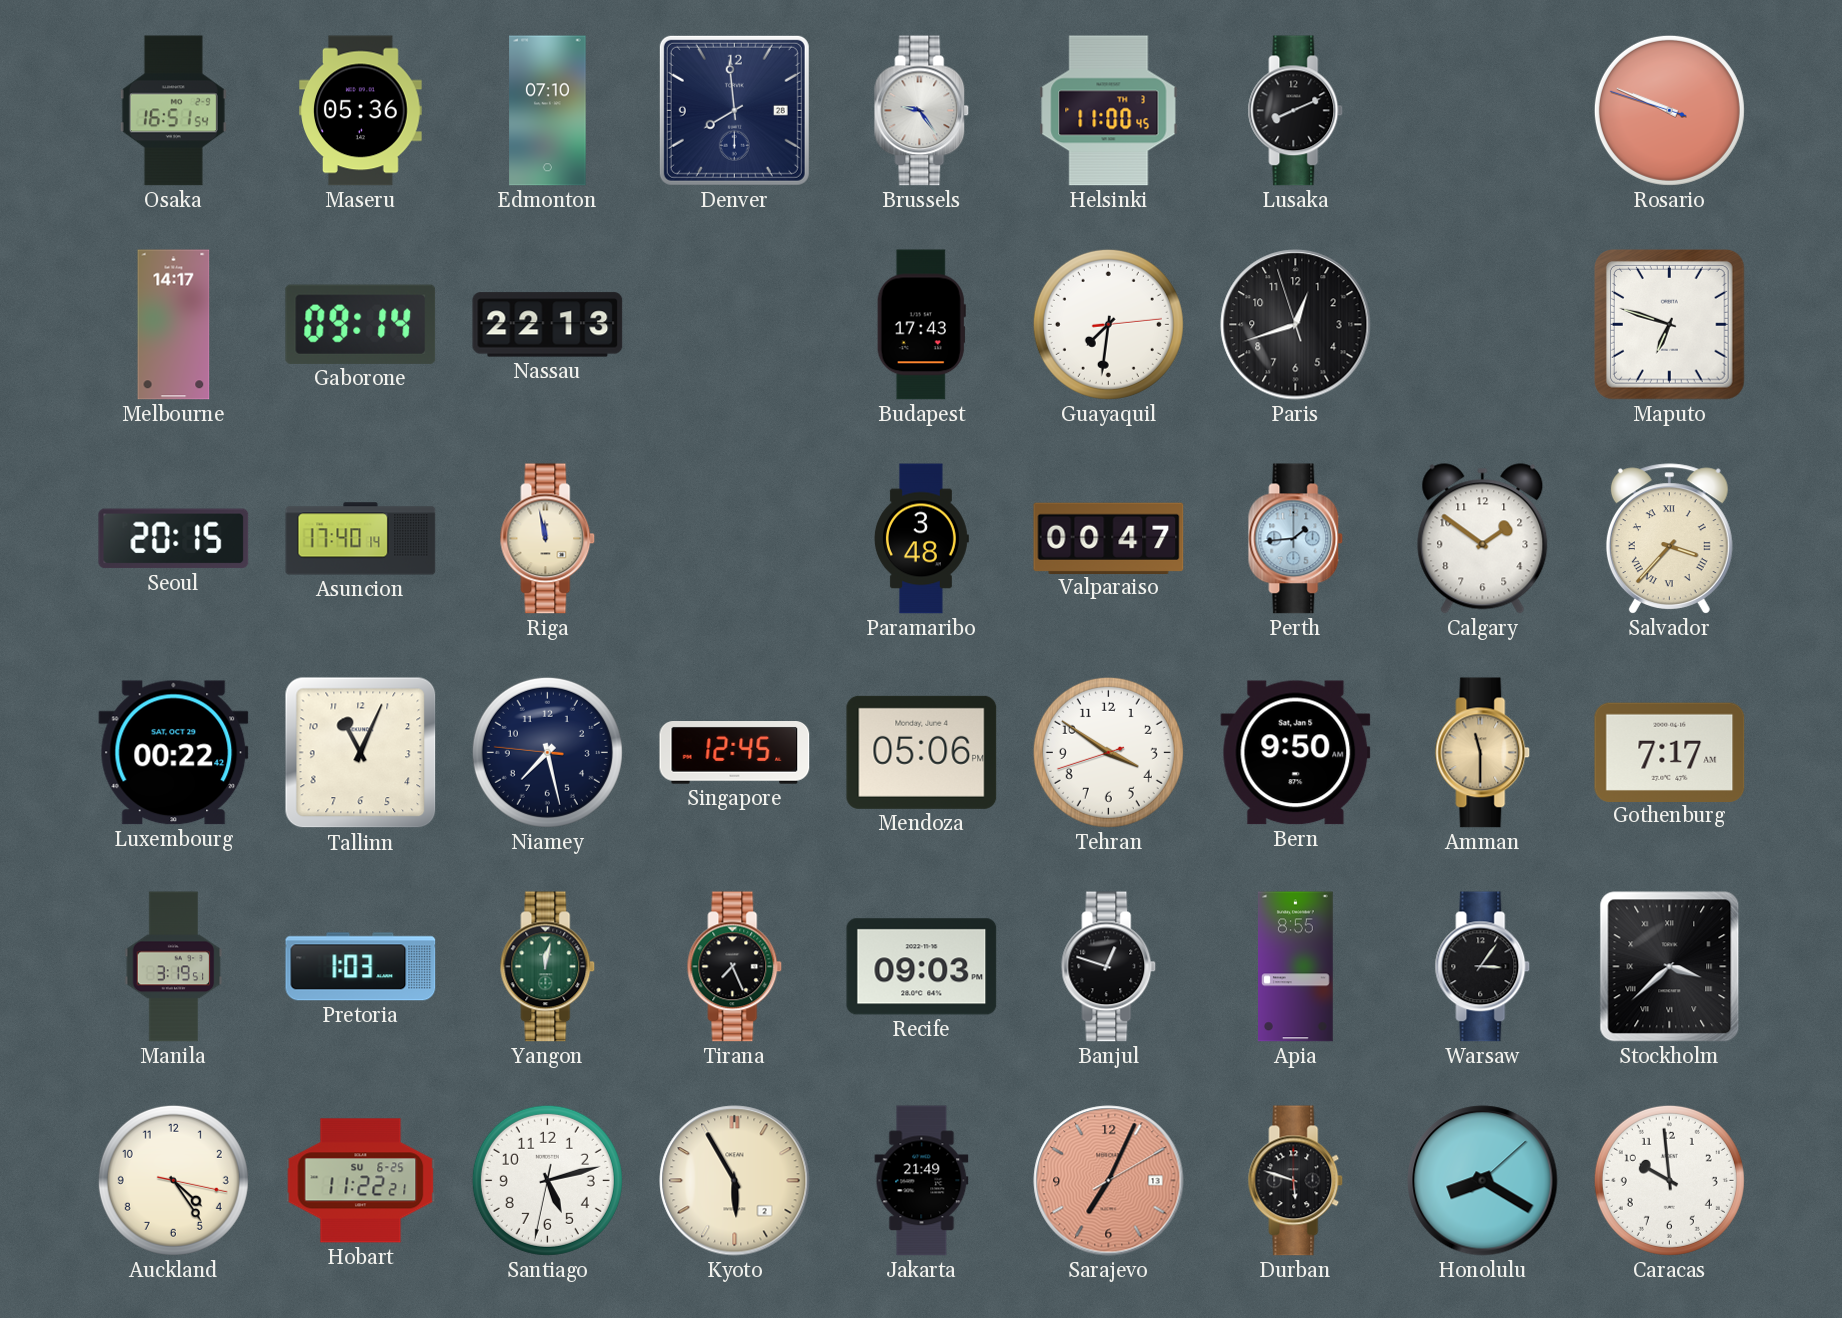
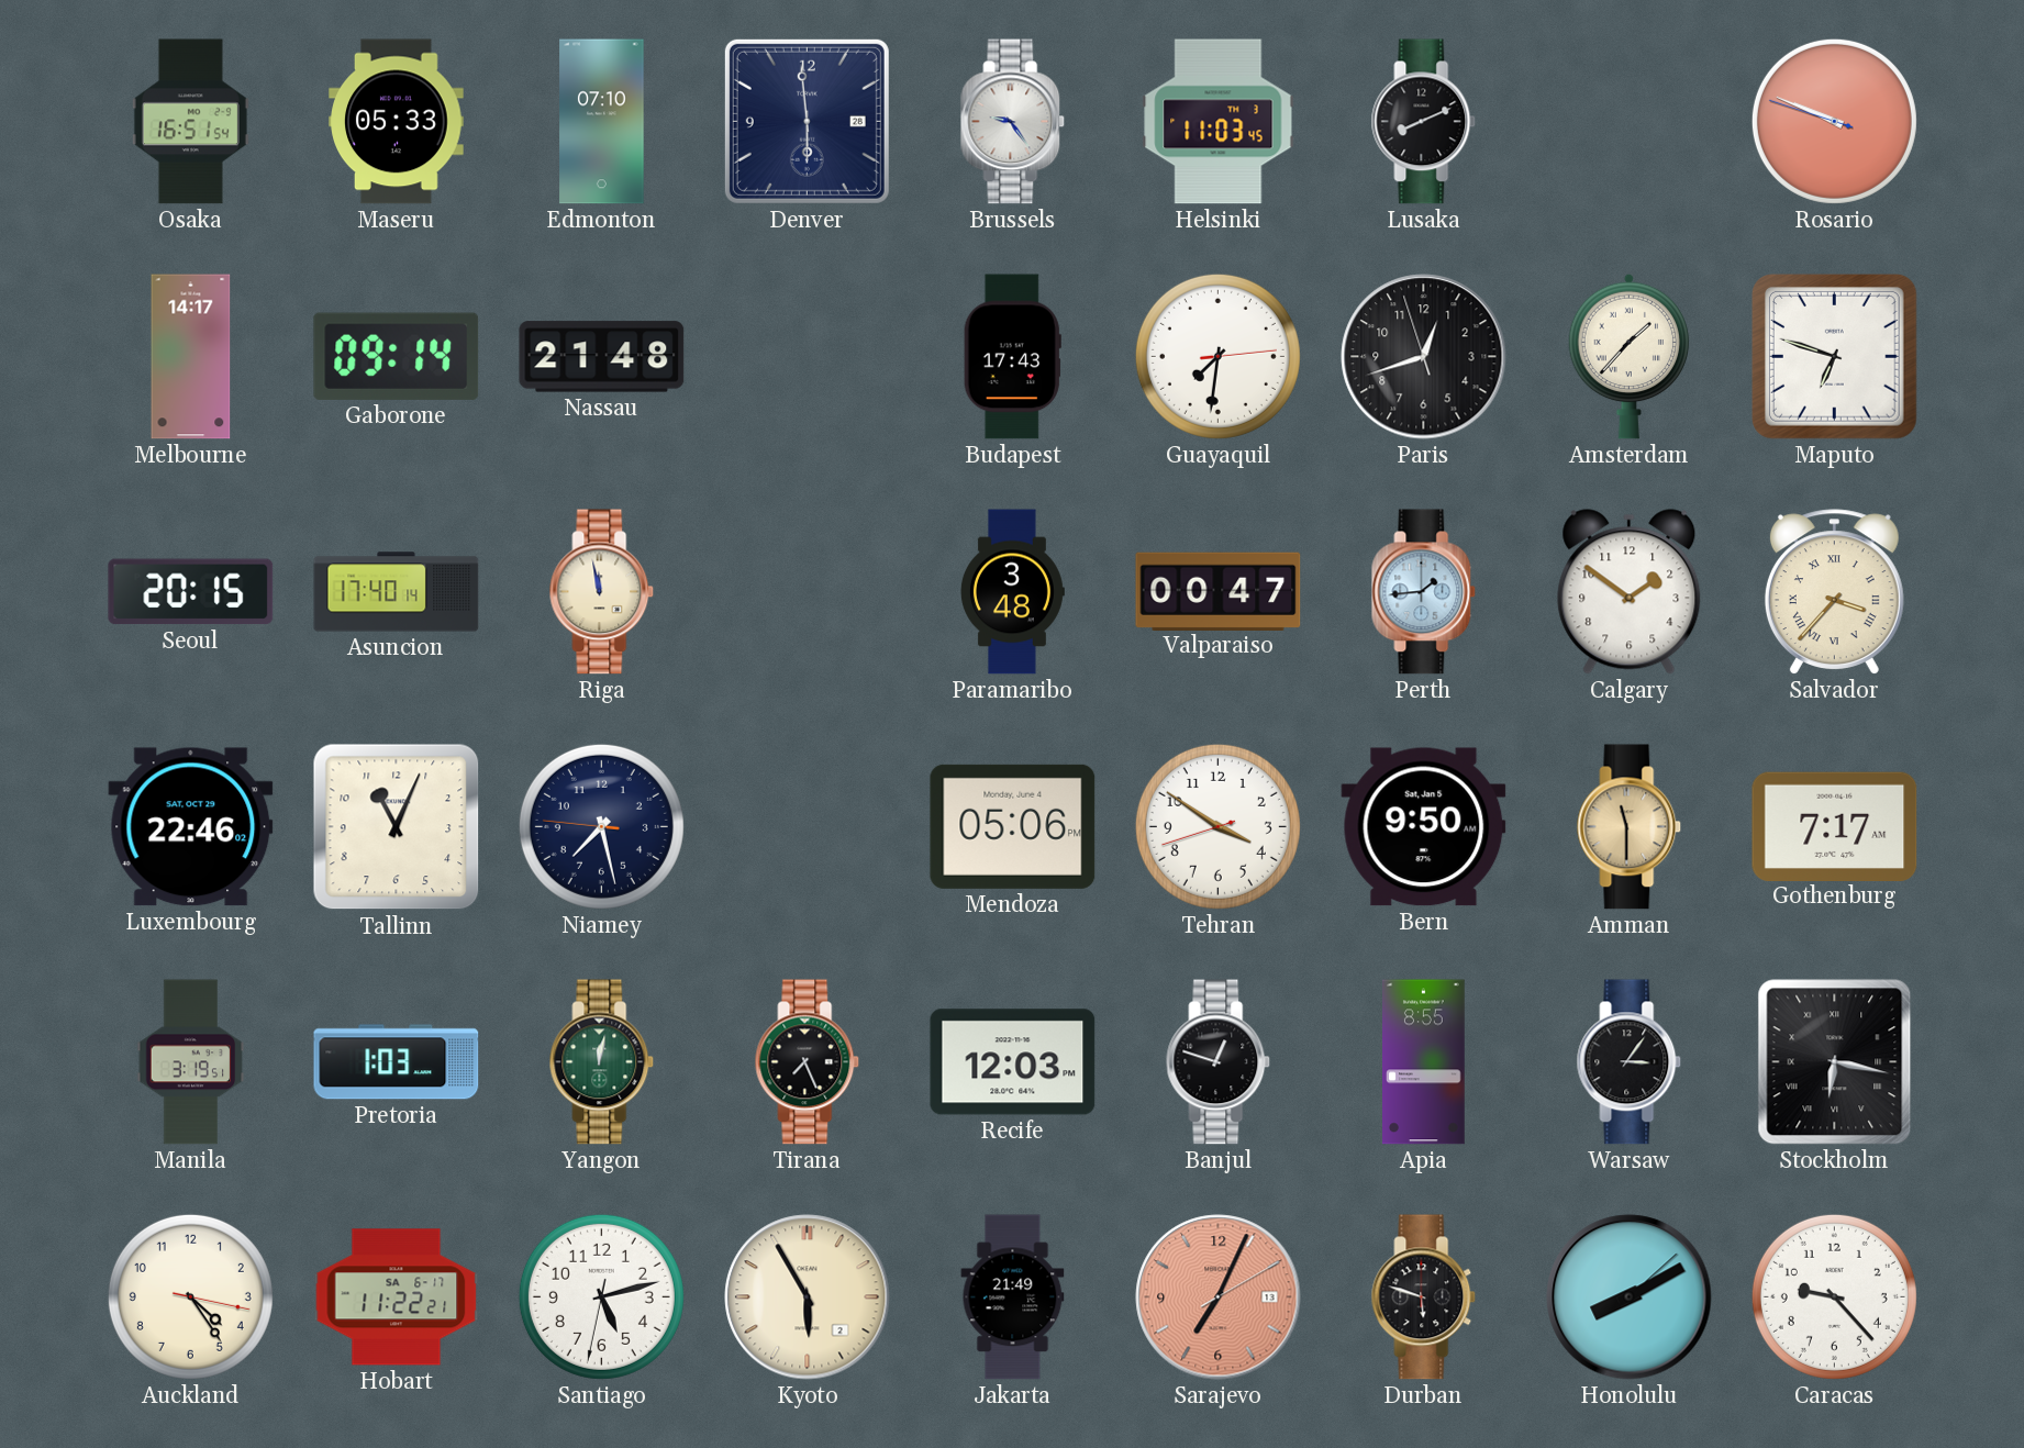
Maseru: 05:36 -> 05:33 (397, 122)
Denver: 7:59 -> 5:59 (807, 121)
Helsinki: 11:00 -> 11:03 (1219, 122)
Nassau: 22:13 -> 21:48 (602, 357)
Amsterdam: none -> 1:37 (1630, 356)
Luxembourg: 00:22 -> 22:46 (191, 827)
Singapore: 12:45 -> none (735, 753)
Recife: 09:03 -> 12:03 (1013, 1062)
Stockholm: 3:38 -> 6:17 (1835, 1062)
Hobart date: SU 6-25 -> SA 6-17 (397, 1297)
Honolulu: 8:20 -> 8:10 (1630, 1297)
Caracas: 9:59 -> 9:23 (1834, 1296)
